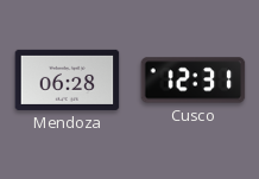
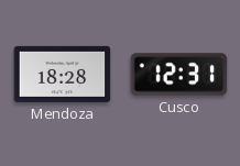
Mendoza: 06:28 -> 18:28 (63, 74)
